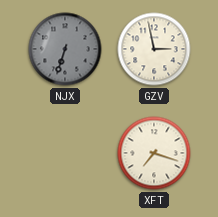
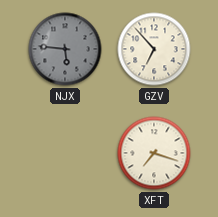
NJX: 6:33 -> 5:46 (65, 49)
GZV: 2:58 -> 6:53 (154, 49)
